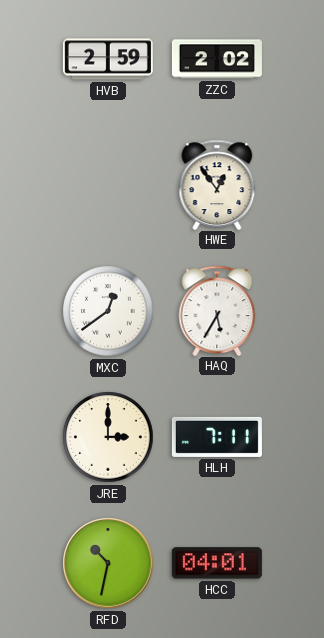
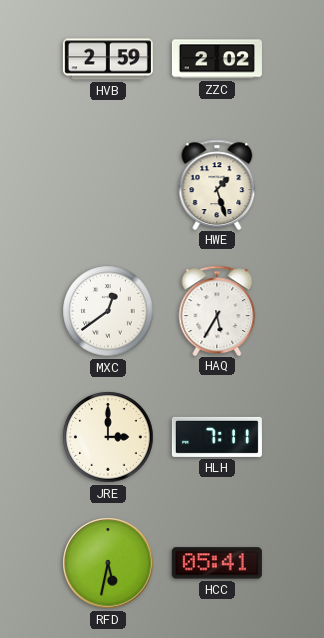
HWE: 12:54 -> 1:27 (217, 184)
RFD: 10:32 -> 5:32 (108, 563)
HCC: 04:01 -> 05:41 (217, 563)
